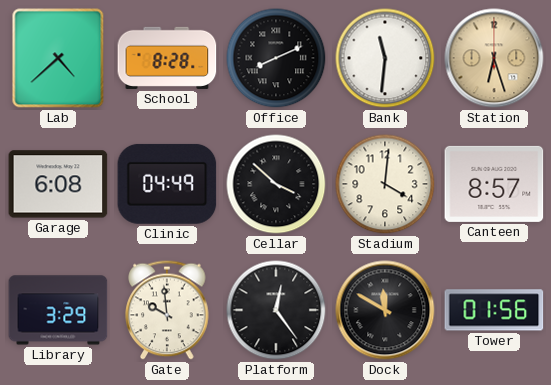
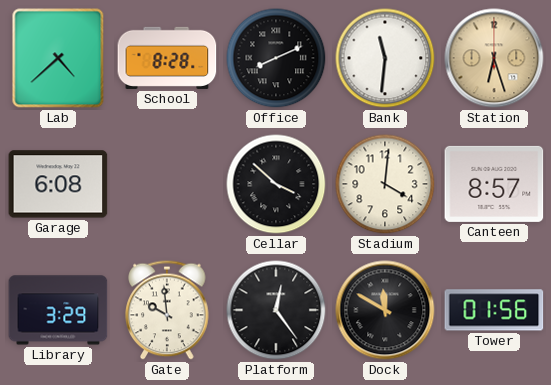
Clinic: 04:49 -> none (167, 184)
